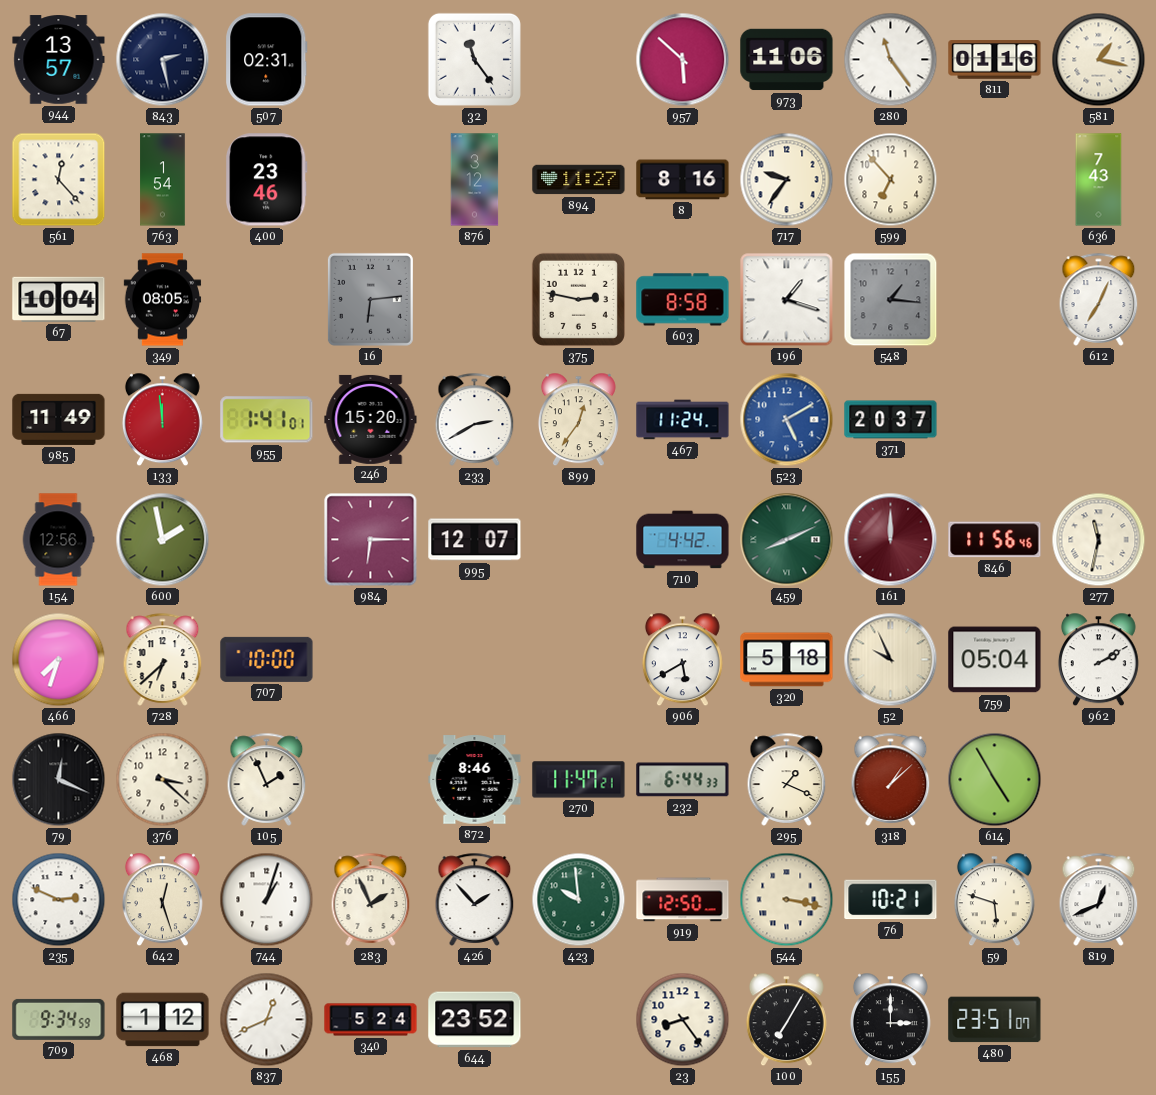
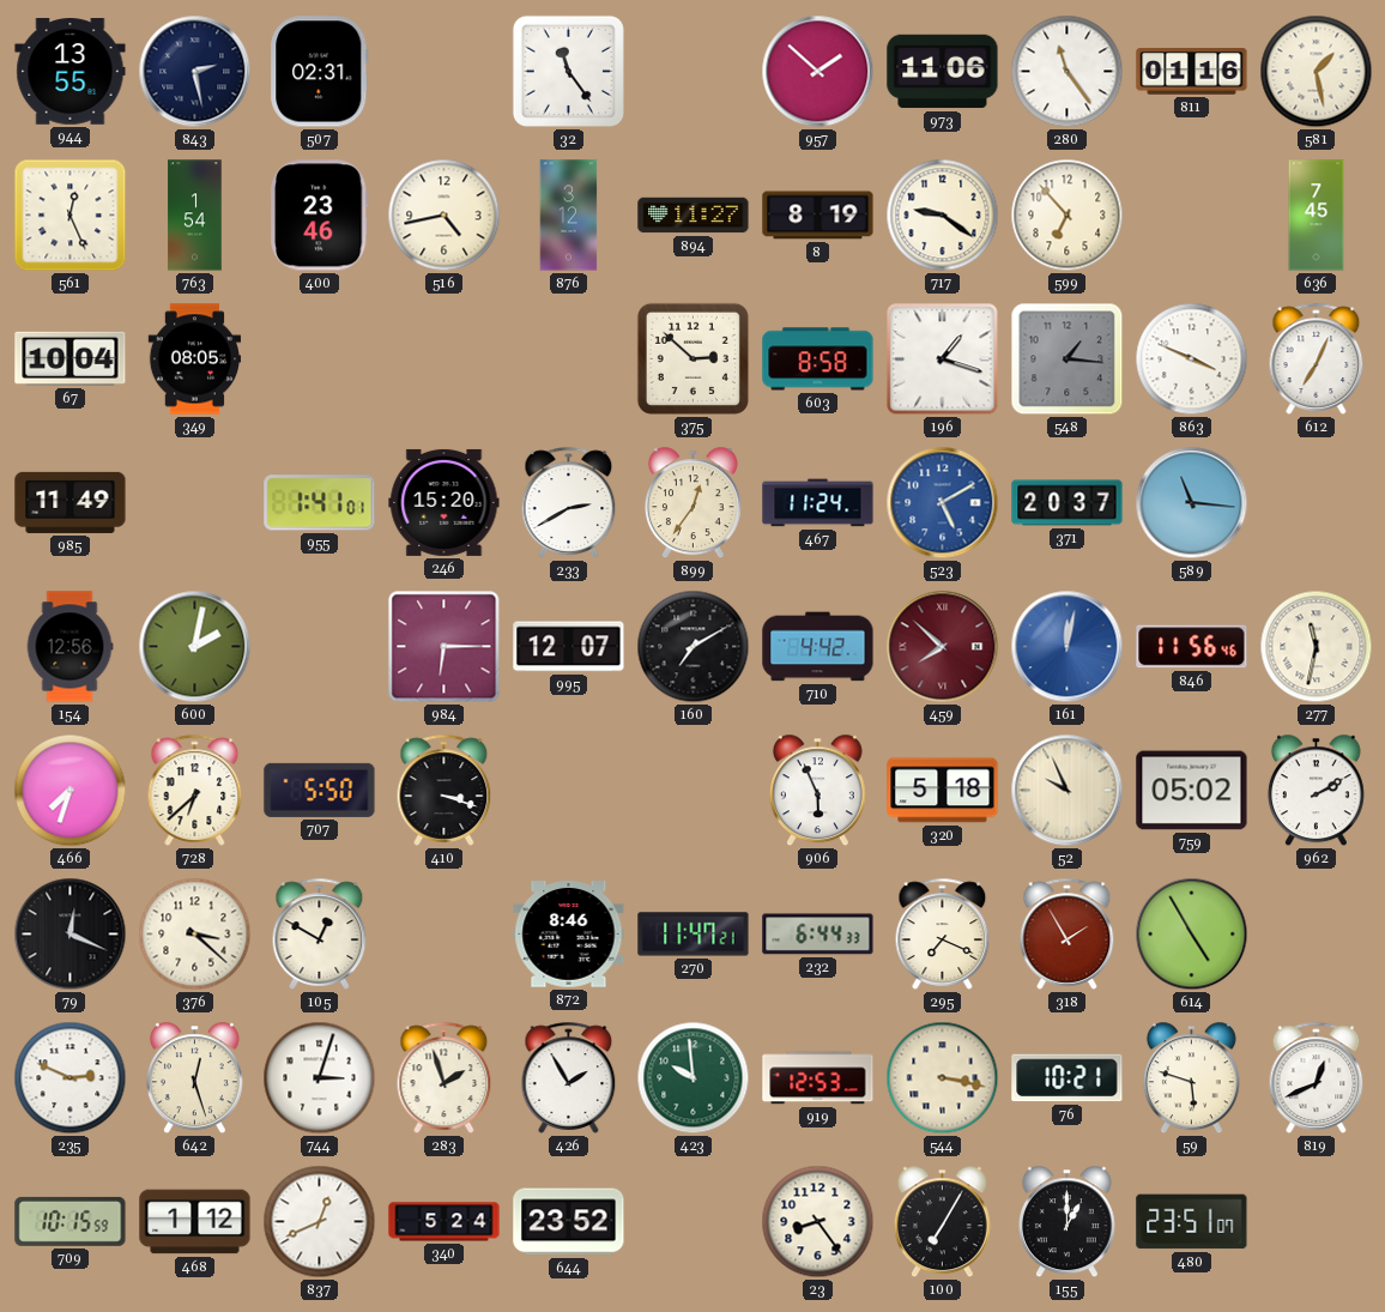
944: 13:57 -> 13:55 (71, 72)
957: 5:52 -> 1:52 (818, 72)
581: 1:17 -> 1:28 (1317, 72)
561: 12:23 -> 12:26 (71, 216)
516: none -> 4:43 (444, 216)
8: 8:16 -> 8:19 (818, 216)
717: 9:36 -> 9:21 (943, 216)
636: 7:43 -> 7:45 (1317, 216)
16: 6:14 -> none (370, 299)
375: 2:47 -> 2:52 (692, 358)
863: none -> 3:49 (1192, 359)
133: 11:59 -> none (162, 420)
589: none -> 11:16 (1192, 503)
600: 1:58 -> 2:02 (195, 647)
160: none -> 7:10 (694, 647)
459: 8:11 -> 7:52 (943, 647)
459 dial: green -> burgundy (943, 647)
161: 12:00 -> 12:02 (1068, 647)
161 dial: burgundy -> blue (1068, 647)
707: 10:00 -> 5:50 (320, 790)
410: none -> 3:18 (444, 790)
906: 5:40 -> 5:56 (817, 791)
759: 05:04 -> 05:02 (1192, 791)
105: 1:56 -> 12:50 (320, 933)
295: 1:19 -> 7:19 (943, 933)
318: 1:08 -> 1:55 (1068, 933)
744: 1:03 -> 3:03 (320, 1078)
283: 1:56 -> 1:57 (444, 1077)
426: 1:53 -> 1:55 (569, 1077)
919: 12:50 -> 12:53 (818, 1078)
709: 9:34 -> 10:15 (71, 1221)
155: 3:00 -> 1:00 (1066, 1222)
